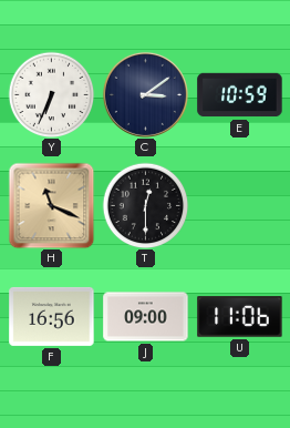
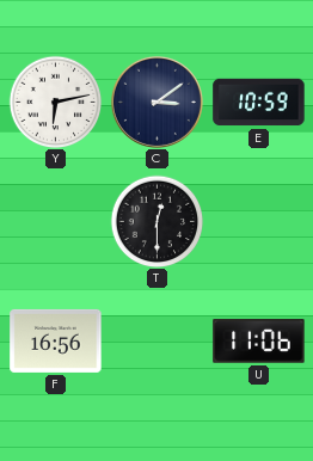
Y: 6:34 -> 6:13 (55, 102)
H: 11:19 -> none (51, 205)
J: 09:00 -> none (146, 317)
